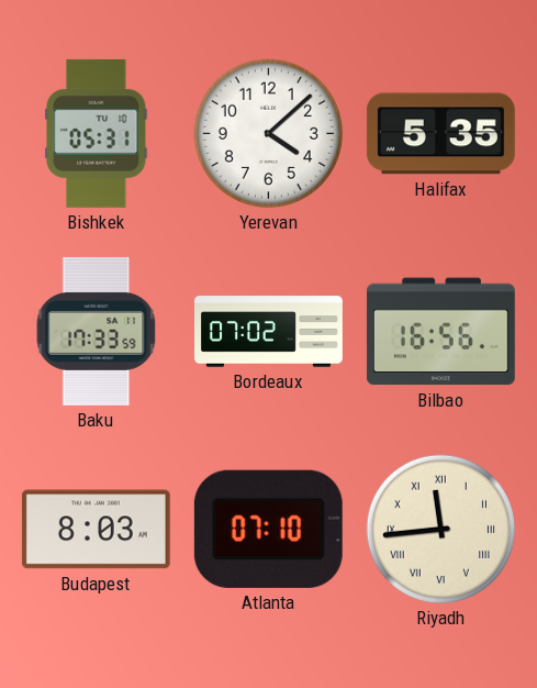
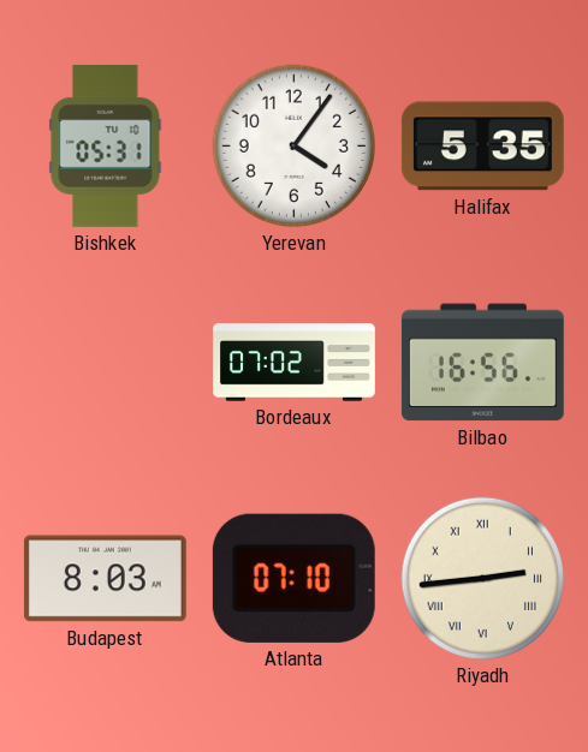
Yerevan: 4:08 -> 4:06 (293, 145)
Baku: 17:33 -> none (97, 331)
Riyadh: 11:44 -> 2:44 (482, 578)
